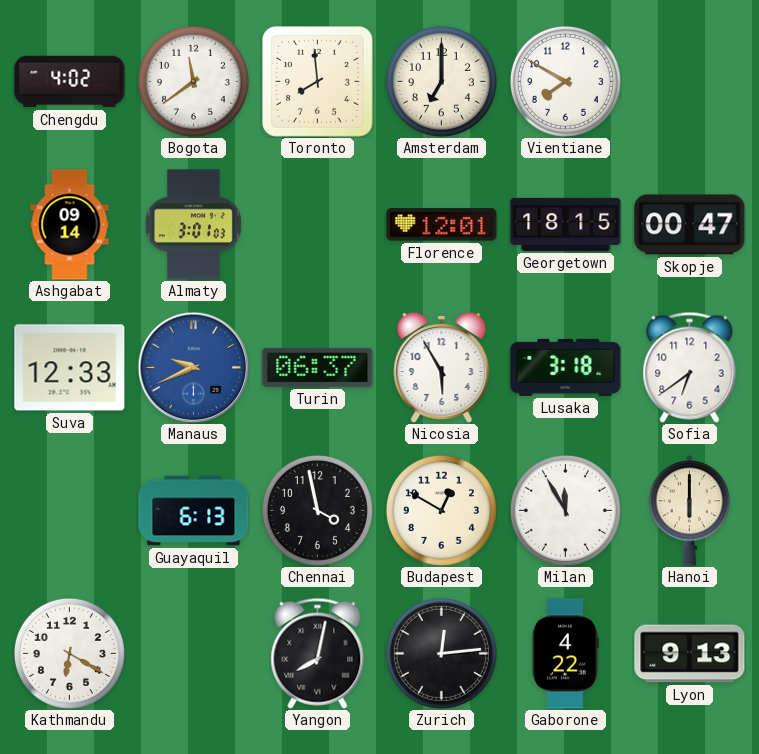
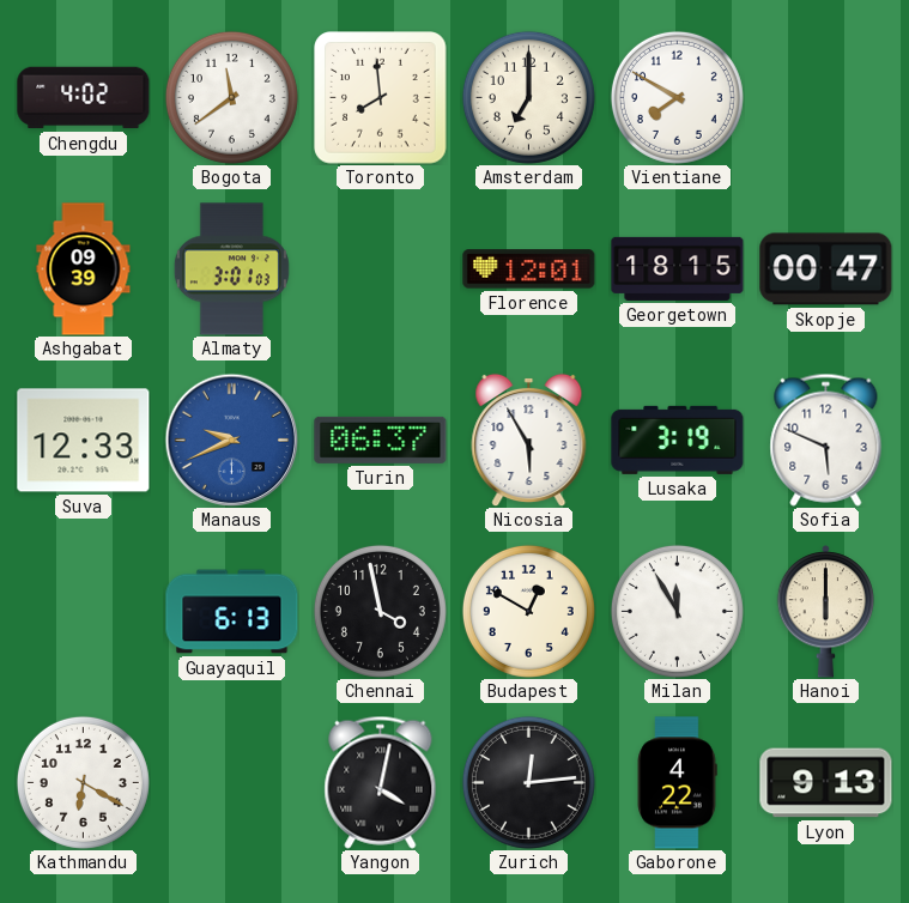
Ashgabat: 09:14 -> 09:39 (84, 269)
Lusaka: 3:18 -> 3:19 (678, 440)
Sofia: 6:39 -> 5:49 (826, 440)
Yangon: 8:02 -> 4:02 (381, 782)
